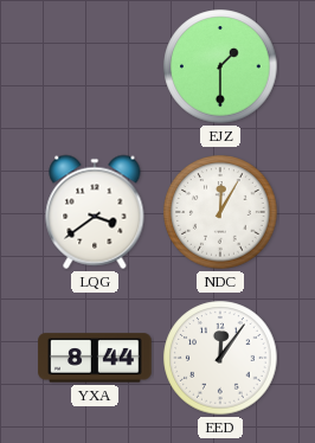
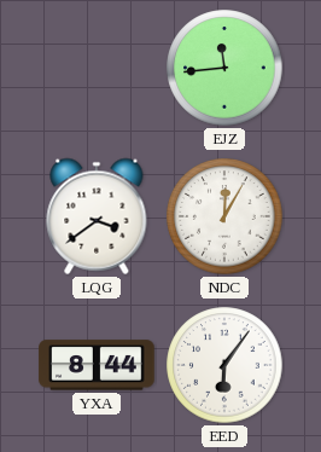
EJZ: 1:30 -> 11:44 (224, 68)
EED: 12:06 -> 6:06 (224, 365)
